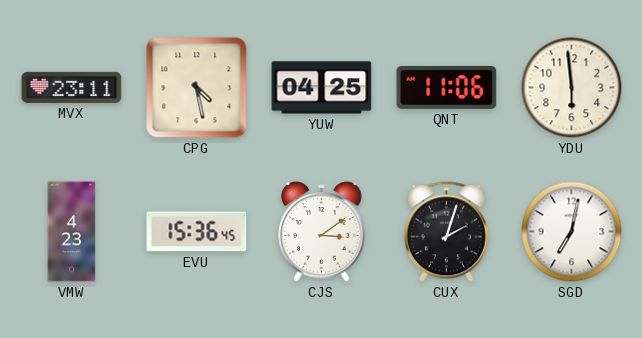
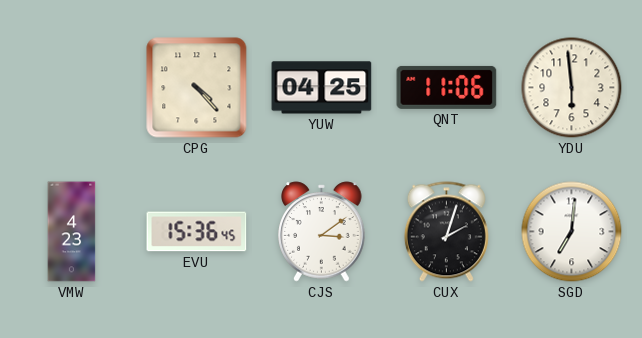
MVX: 23:11 -> none (72, 87)
CPG: 4:28 -> 4:23 (197, 88)
SGD: 7:02 -> 7:01 (572, 232)
